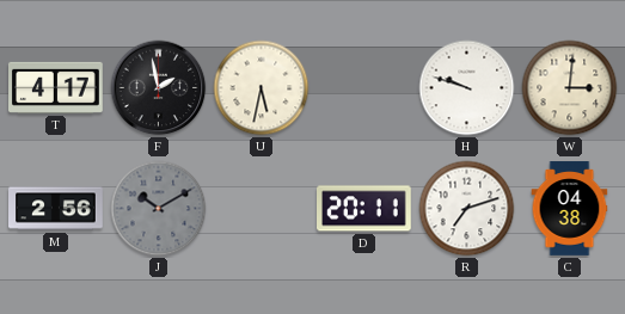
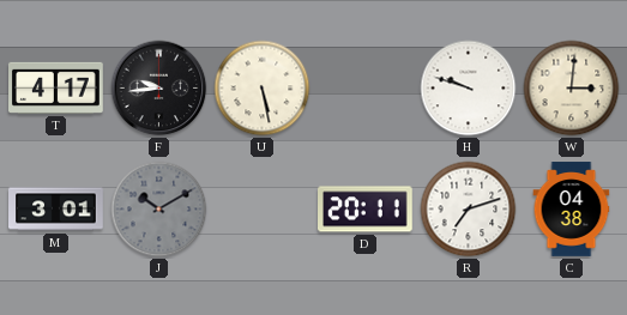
F: 1:58 -> 9:44 (159, 89)
U: 5:32 -> 5:28 (263, 89)
M: 2:56 -> 3:01 (56, 210)
